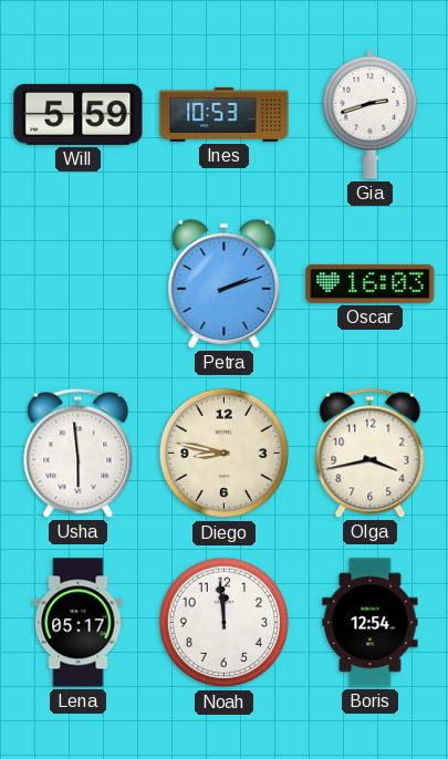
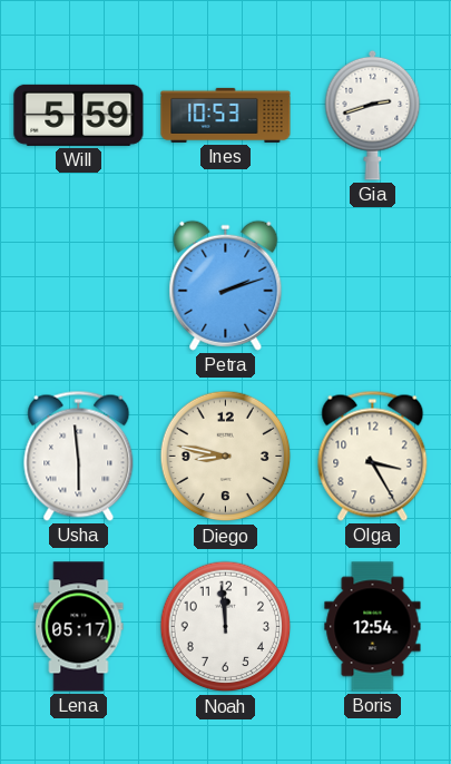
Oscar: 16:03 -> none (371, 283)
Olga: 3:43 -> 3:25 (373, 456)
